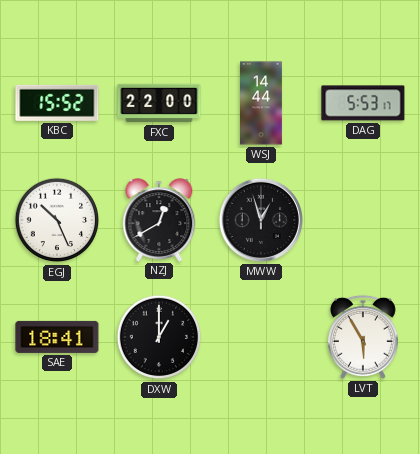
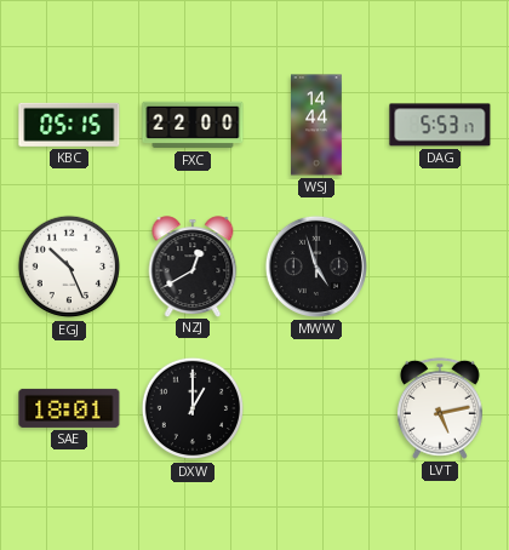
KBC: 15:52 -> 05:15 (69, 125)
MWW: 12:57 -> 4:57 (316, 267)
SAE: 18:41 -> 18:01 (69, 408)
LVT: 5:55 -> 5:13 (440, 408)
